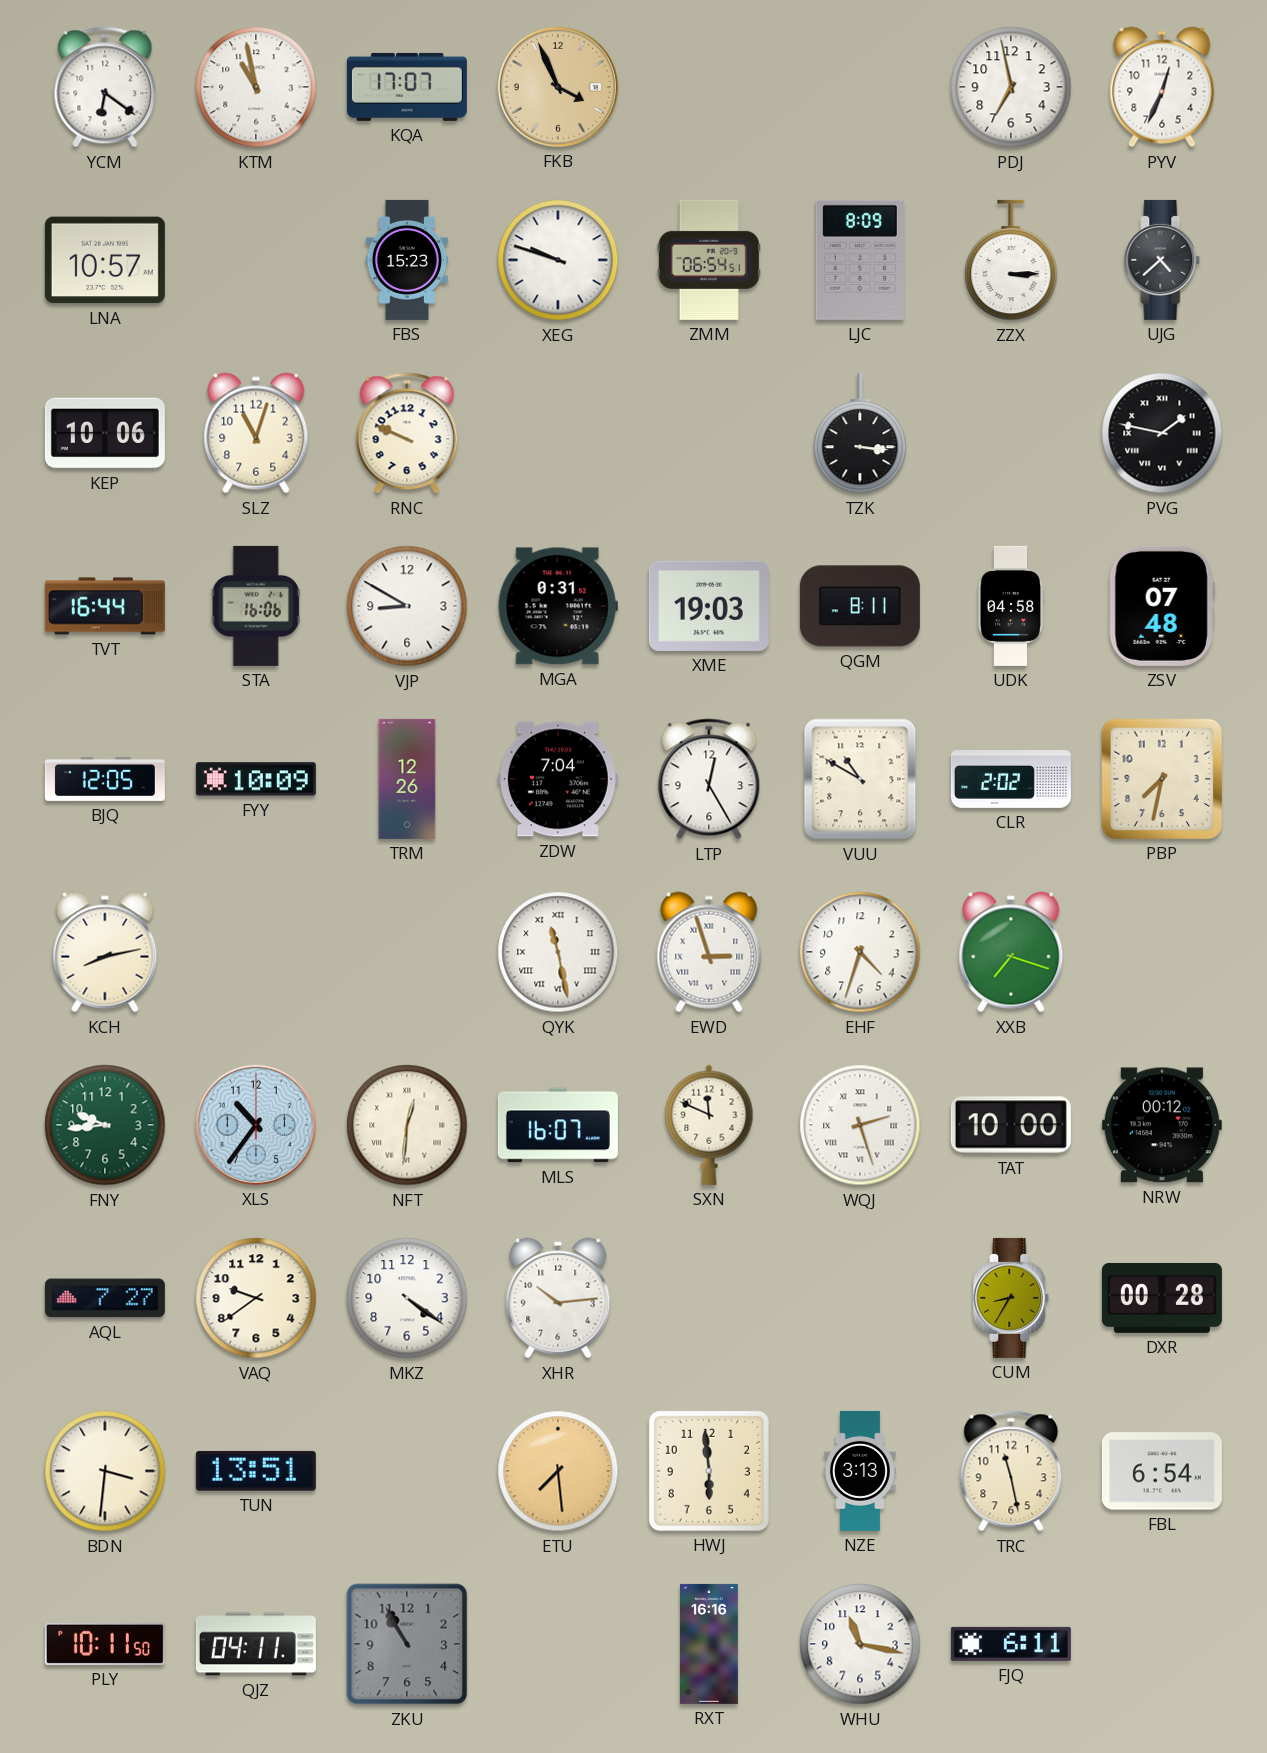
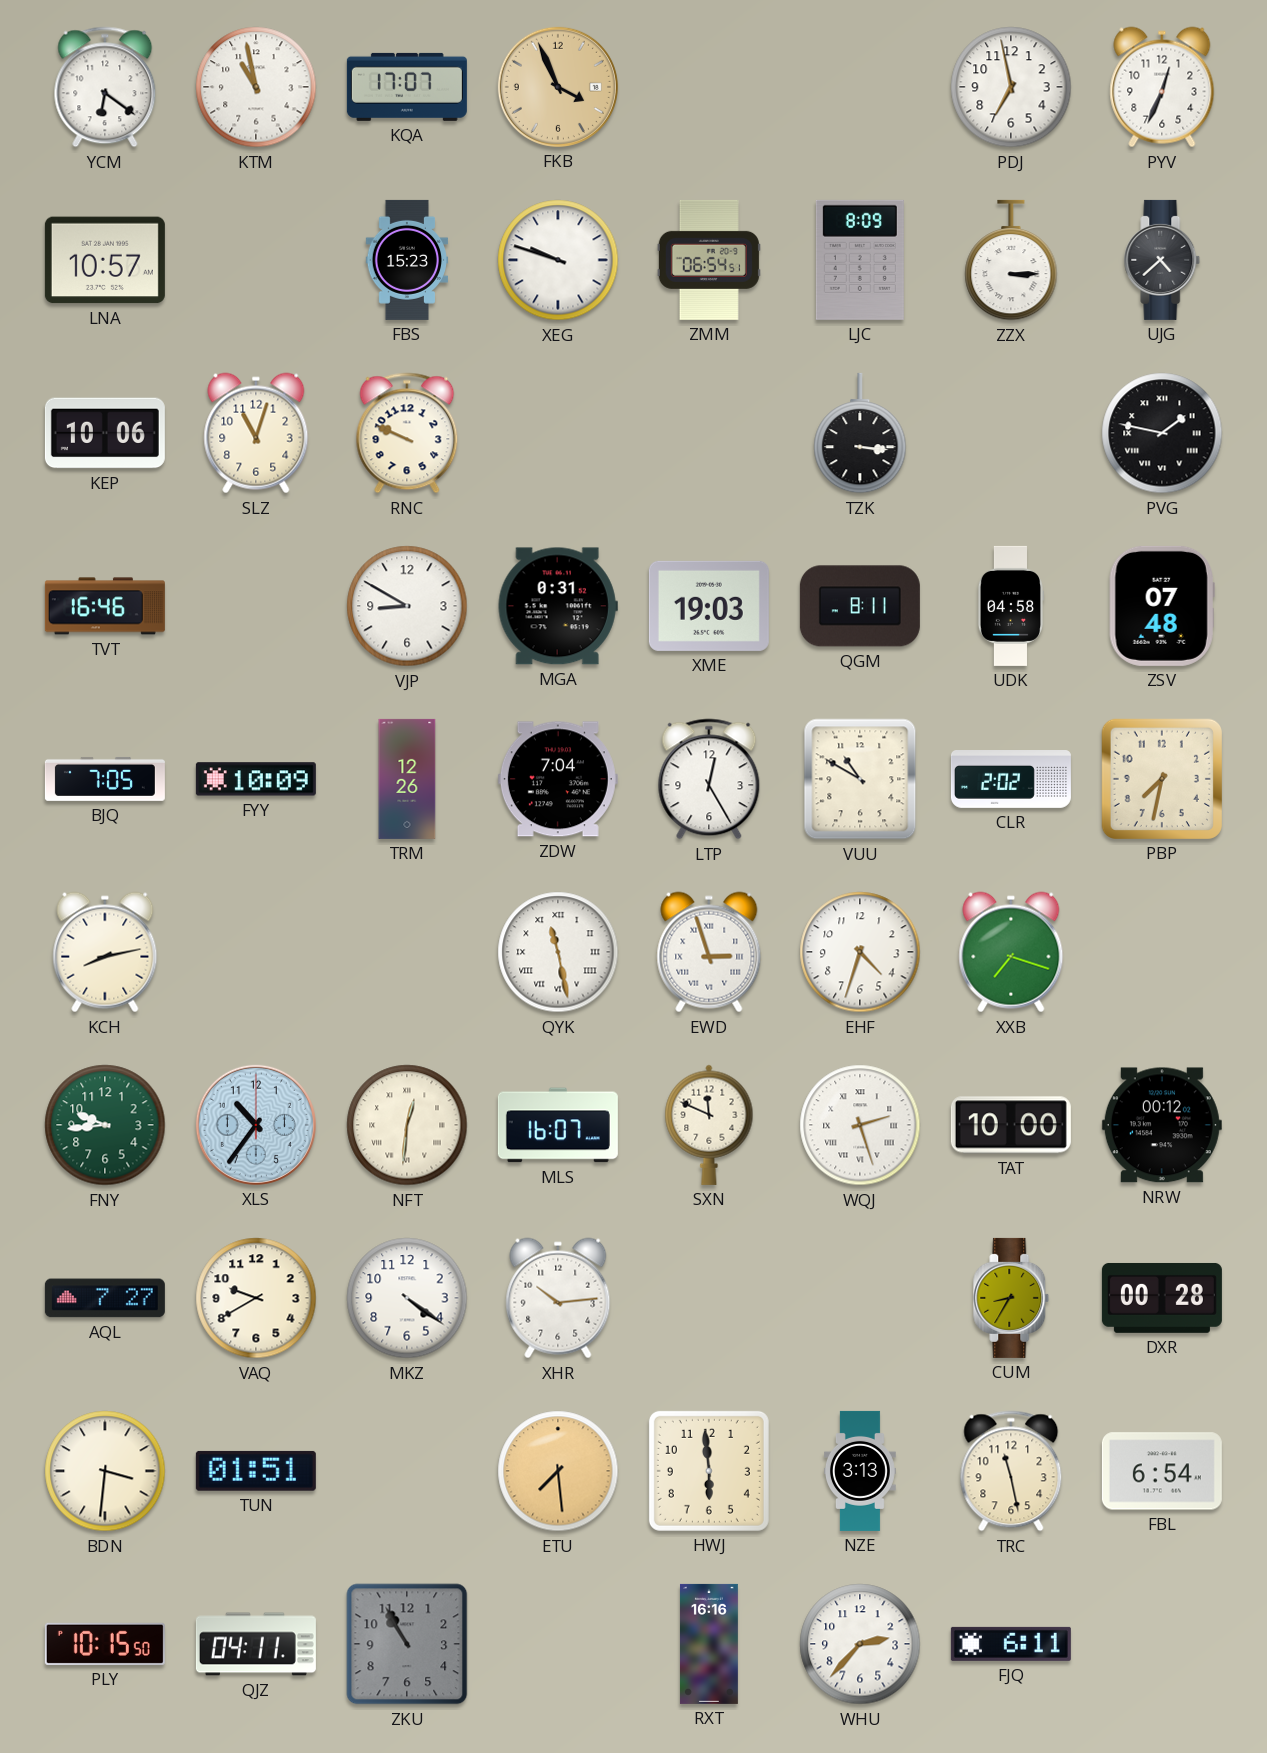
TVT: 16:44 -> 16:46 (105, 606)
STA: 16:06 -> none (256, 606)
BJQ: 12:05 -> 7:05 (105, 779)
VAQ: 9:39 -> 9:40 (256, 1298)
TUN: 13:51 -> 01:51 (256, 1471)
PLY: 10:11 -> 10:15 (105, 1644)
WHU: 11:17 -> 2:37 (860, 1644)
